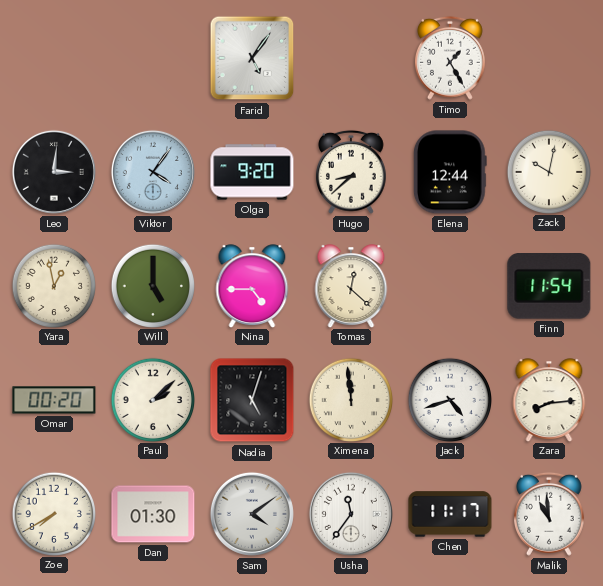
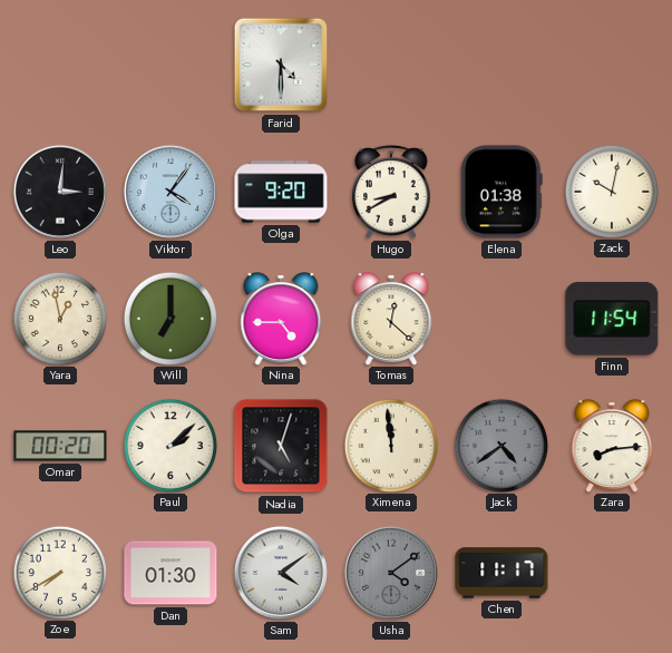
Farid: 5:06 -> 4:30 (281, 65)
Timo: 1:25 -> none (450, 58)
Hugo: 8:38 -> 8:40 (391, 192)
Elena: 12:44 -> 01:38 (501, 192)
Will: 5:00 -> 7:00 (169, 318)
Jack: 4:42 -> 4:39 (500, 445)
Jack dial: white -> grey (500, 445)
Usha: 11:36 -> 4:09 (391, 573)
Usha dial: white -> grey (391, 573)
Malik: 10:59 -> none (549, 514)
